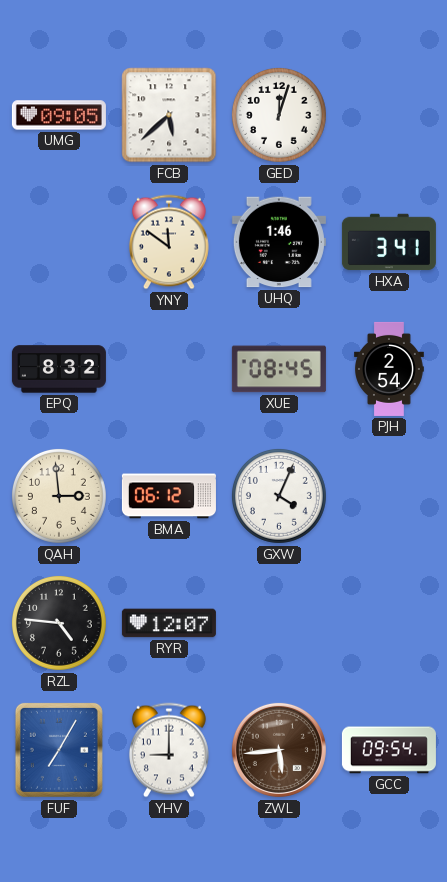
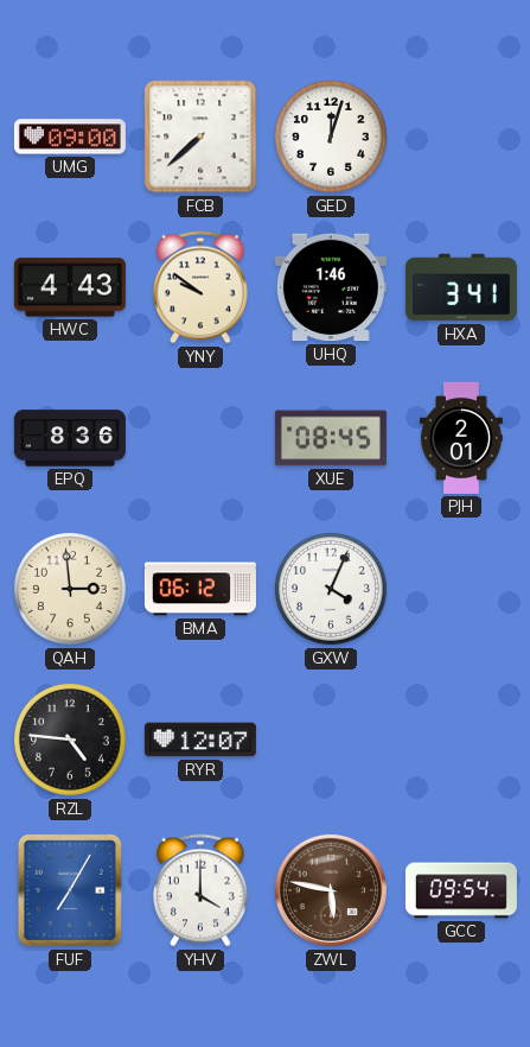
UMG: 09:05 -> 09:00 (70, 137)
FCB: 5:38 -> 7:38 (200, 137)
HWC: none -> 4:43 (70, 287)
YNY: 11:51 -> 9:51 (200, 287)
EPQ: 8:32 -> 8:36 (70, 438)
PJH: 2:54 -> 2:01 (462, 438)
YHV: 9:00 -> 4:00 (200, 890)
ZWL: 5:44 -> 5:47 (331, 890)
